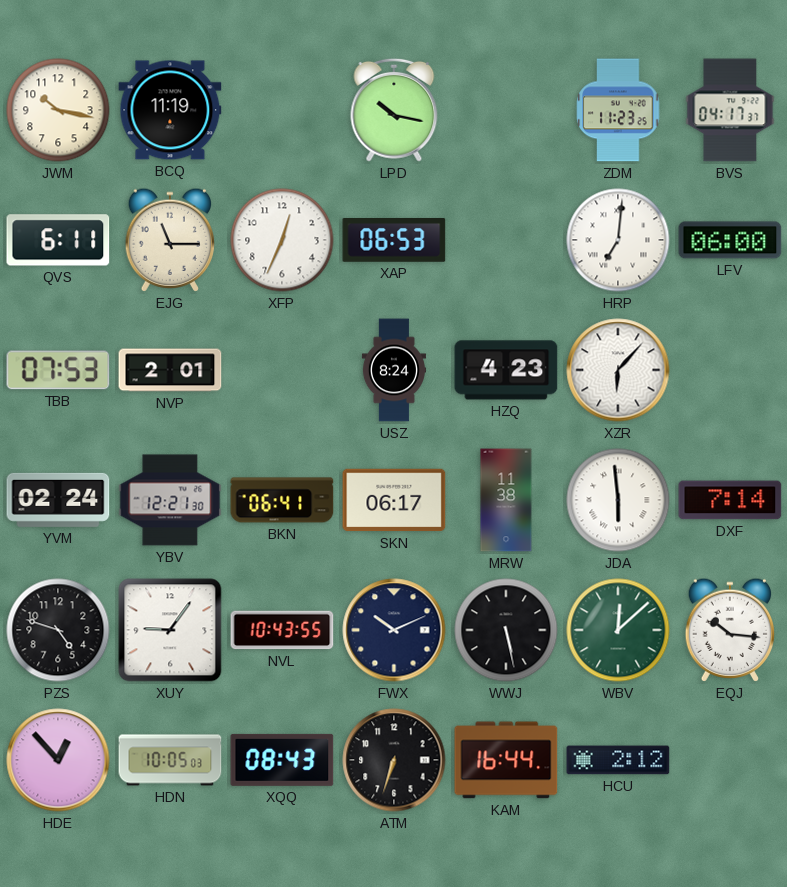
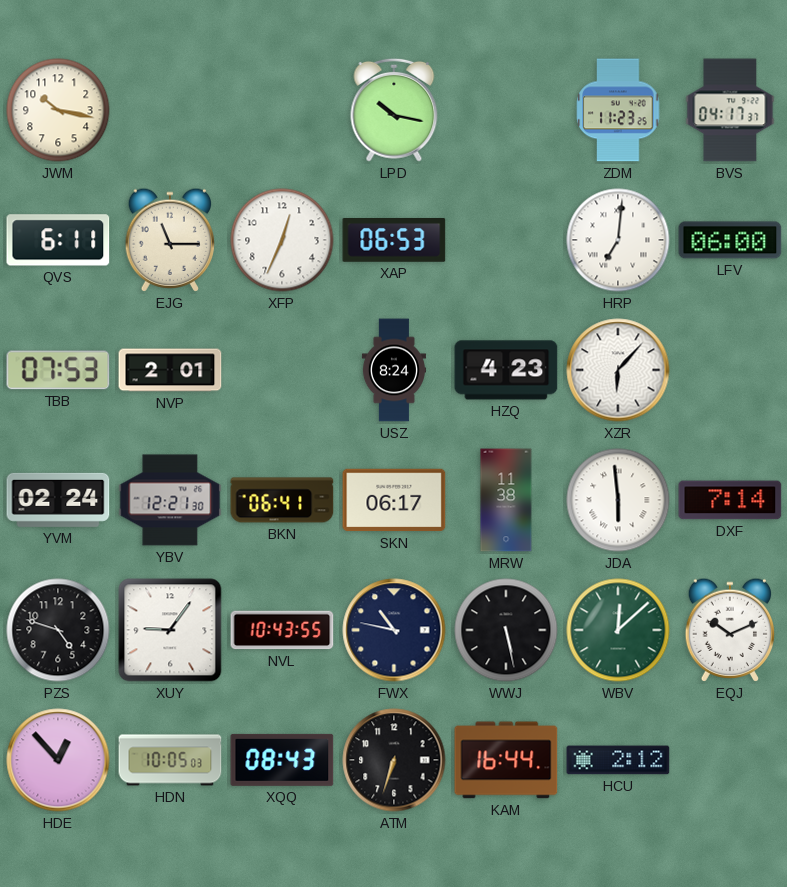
BCQ: 11:19 -> none (170, 110)
FWX: 10:11 -> 10:47 (394, 630)
EQJ: 10:16 -> 10:11 (729, 630)
